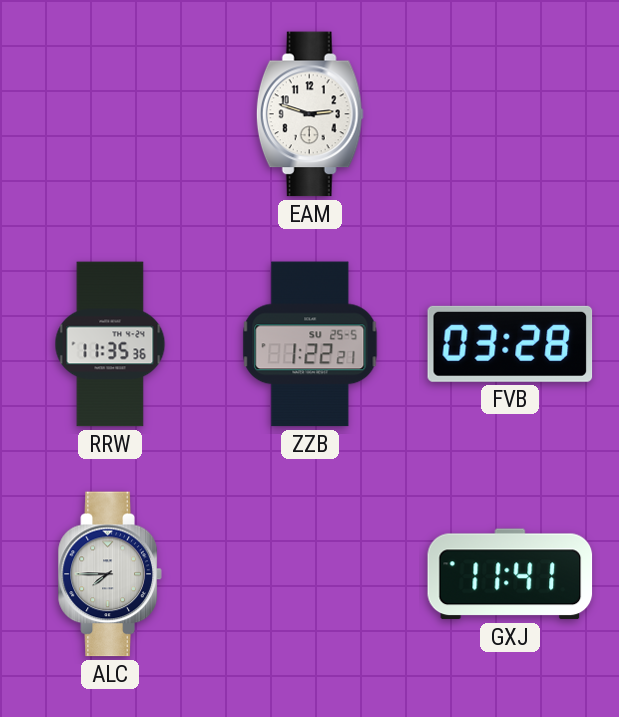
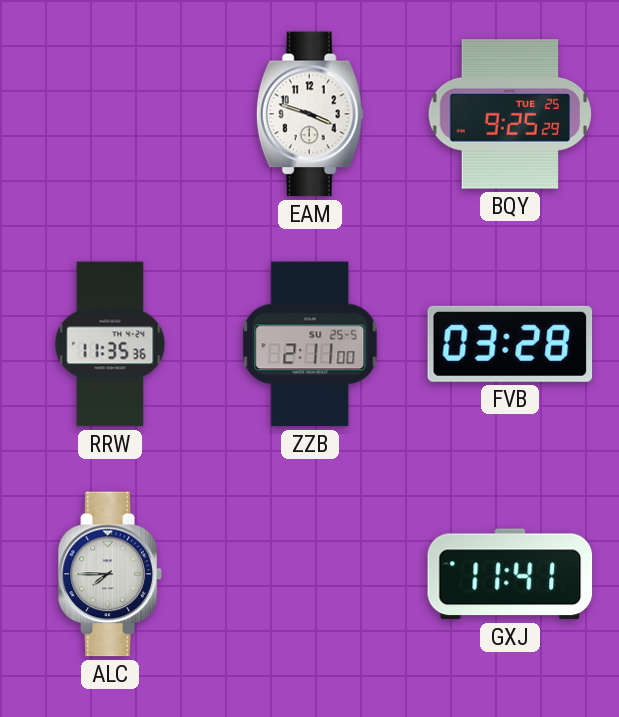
EAM: 2:48 -> 3:48 (310, 114)
BQY: none -> 9:25 (510, 114)
ZZB: 1:22 -> 2:11 (310, 344)
